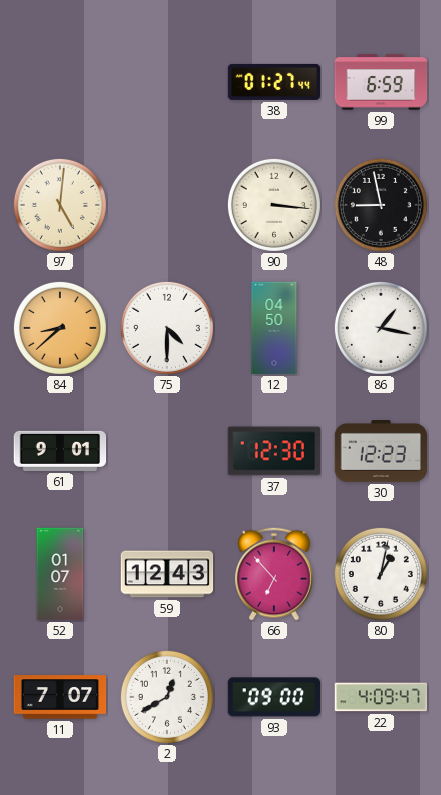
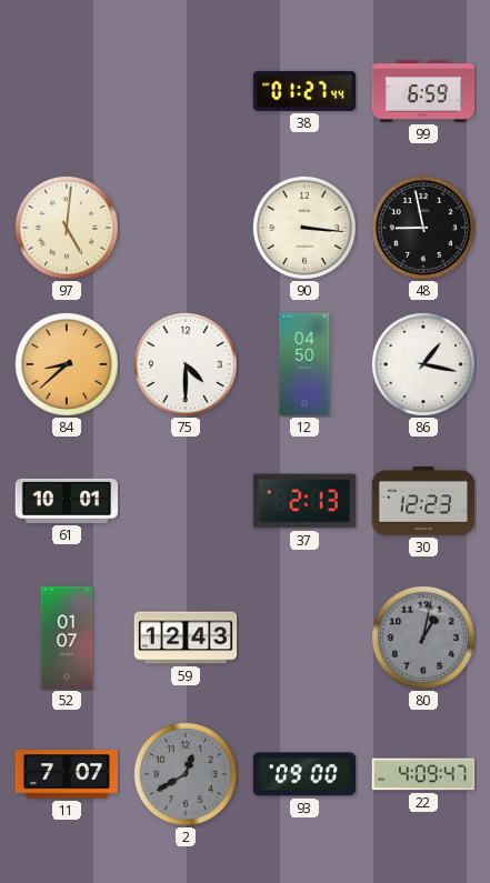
61: 9:01 -> 10:01 (67, 501)
37: 12:30 -> 2:13 (304, 501)
66: 6:53 -> none (274, 574)
80 dial: white -> grey (423, 638)
2 dial: white -> grey (186, 774)
